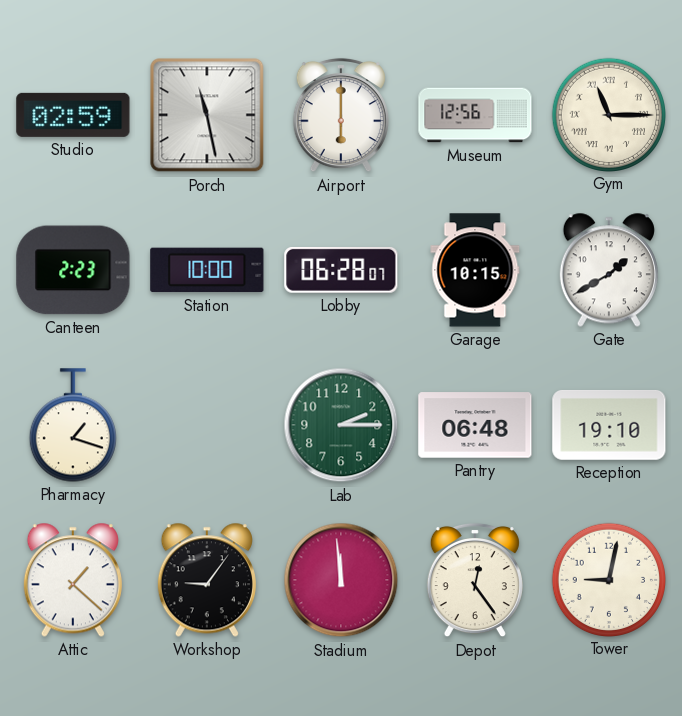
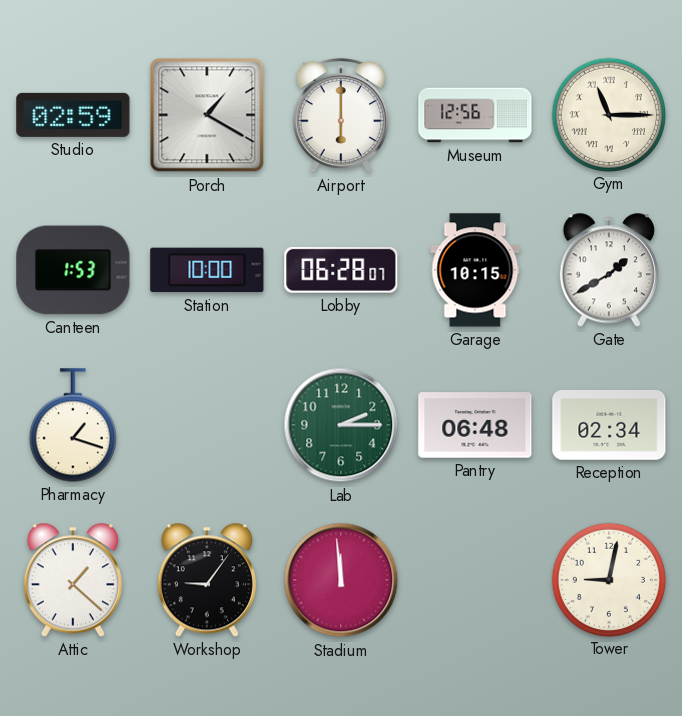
Porch: 11:28 -> 1:20 (207, 115)
Canteen: 2:23 -> 1:53 (73, 270)
Reception: 19:10 -> 02:34 (609, 425)
Depot: 12:24 -> none (475, 580)
